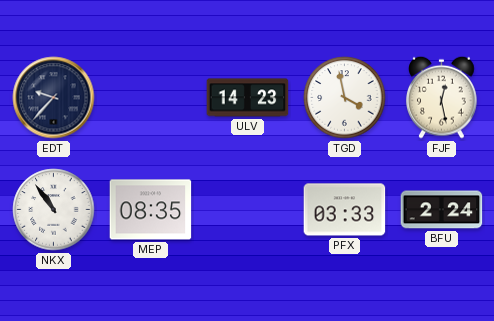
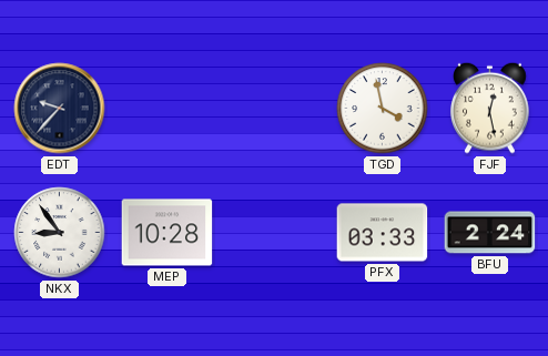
ULV: 14:23 -> none (248, 98)
NKX: 10:54 -> 8:54 (60, 233)
MEP: 08:35 -> 10:28 (168, 233)
